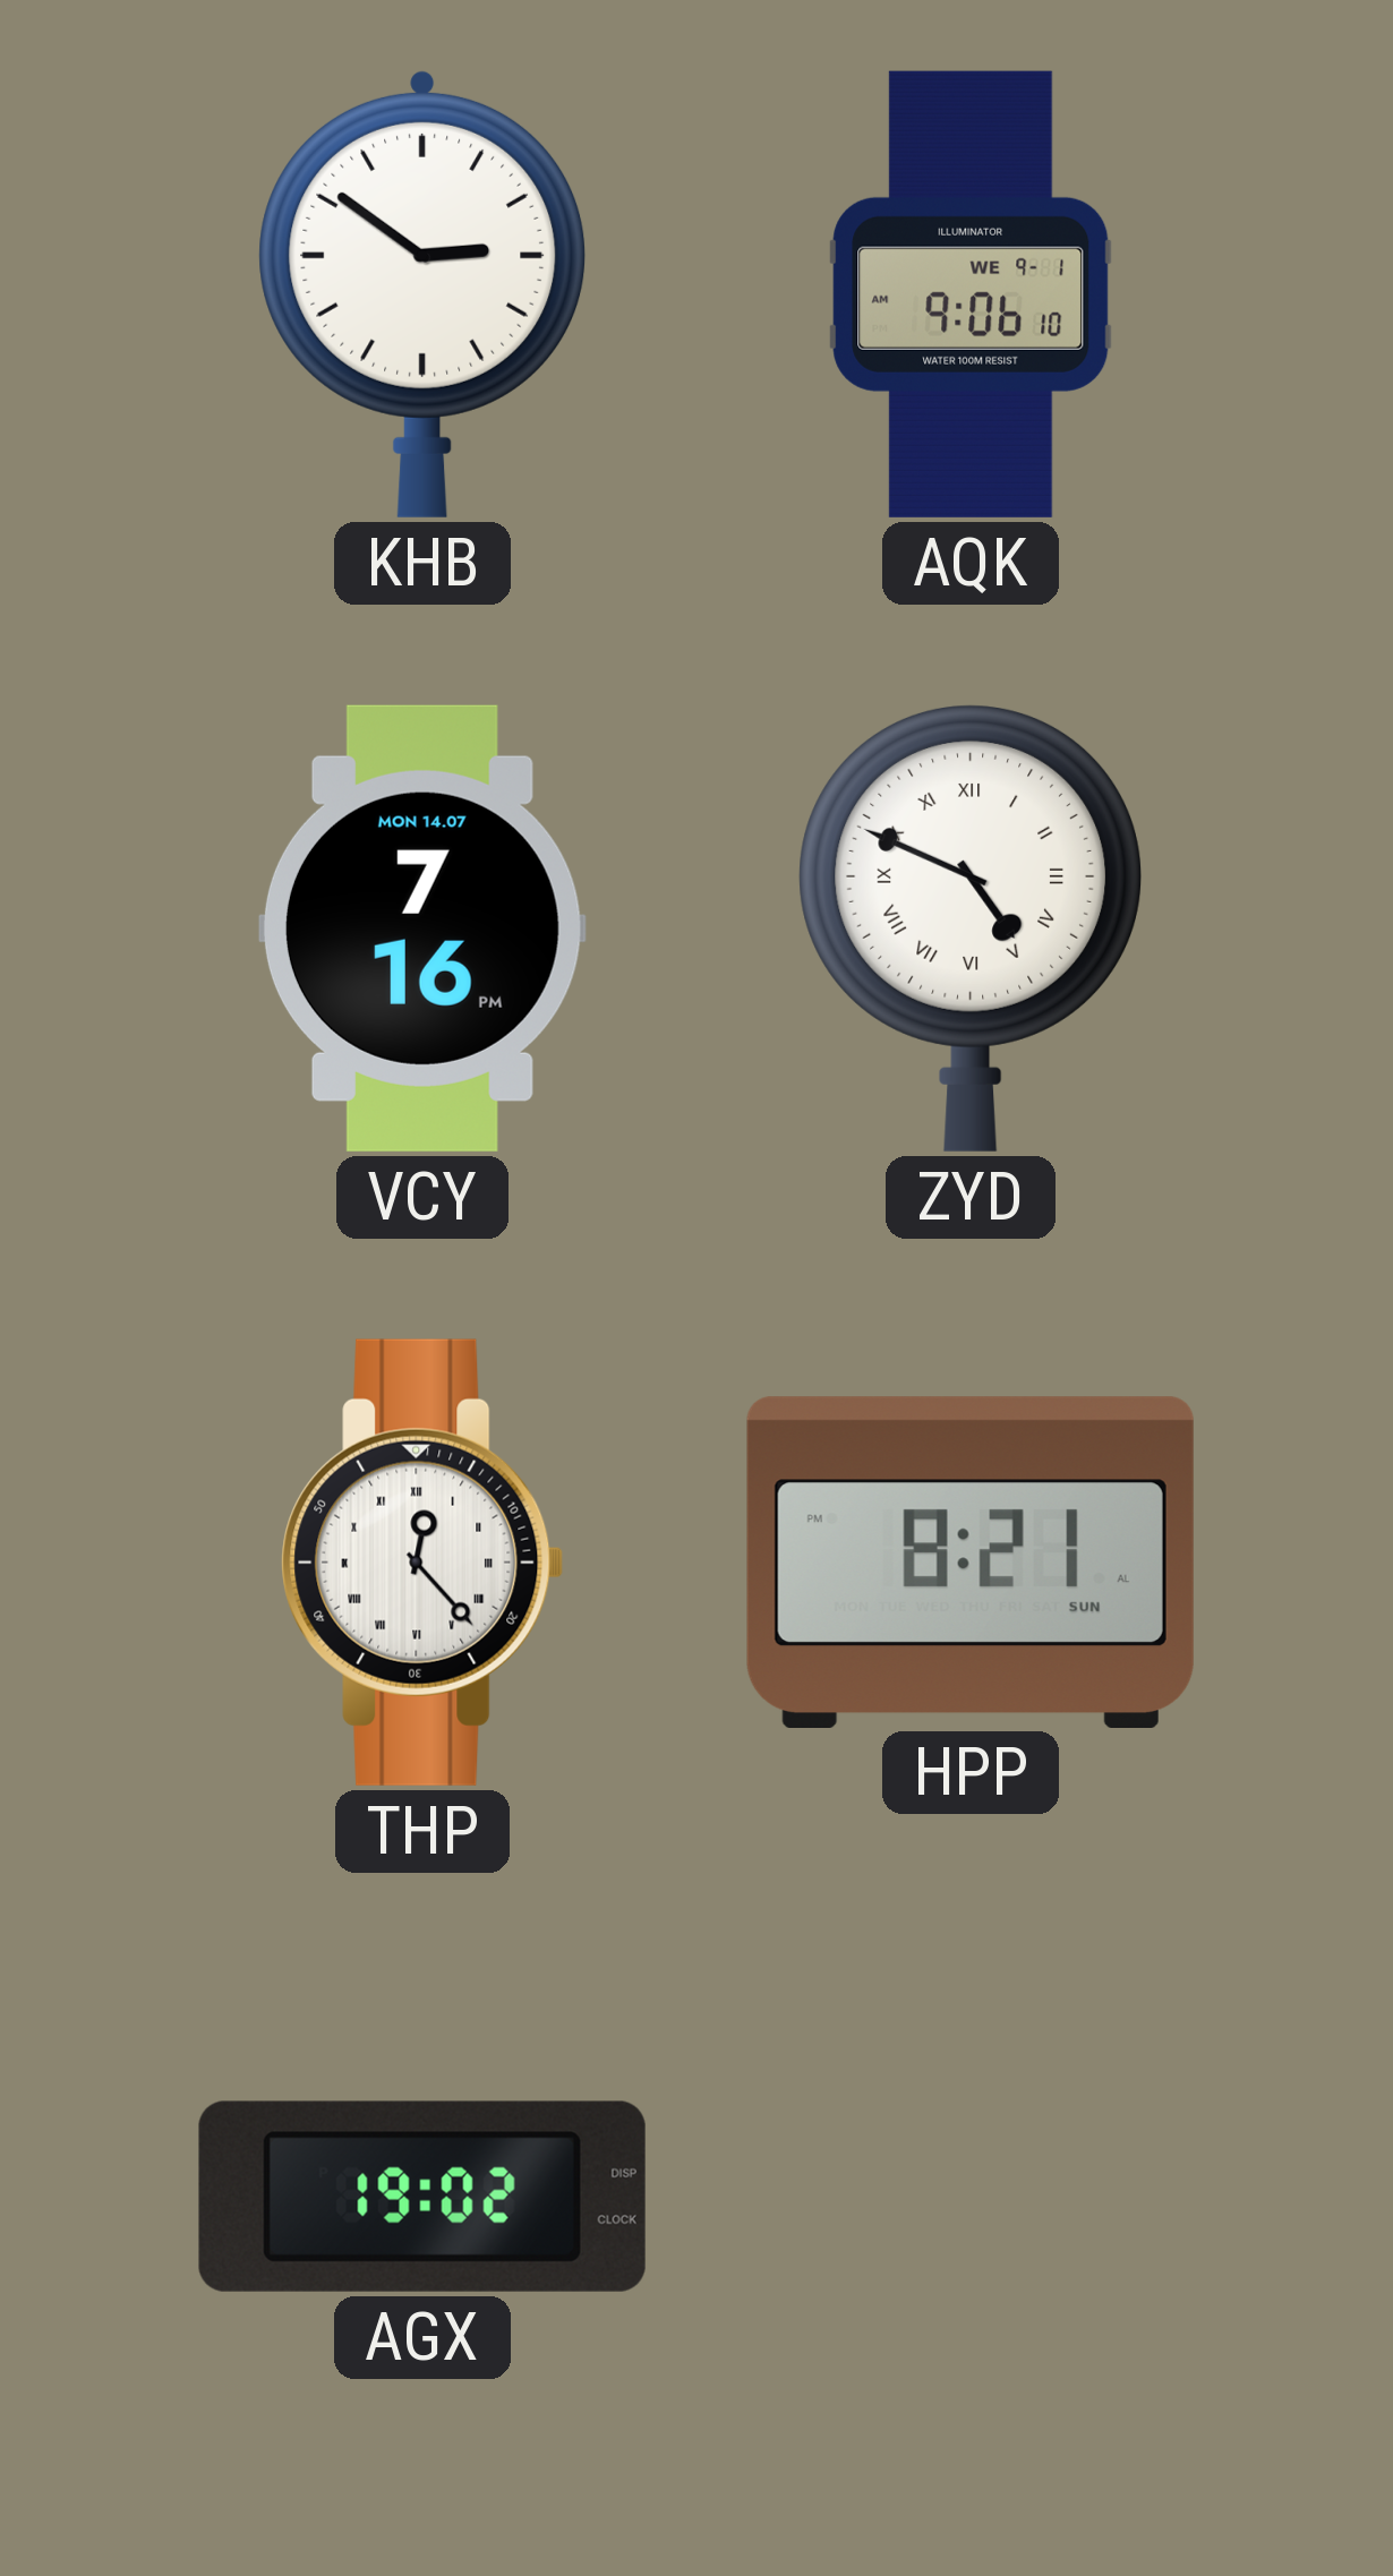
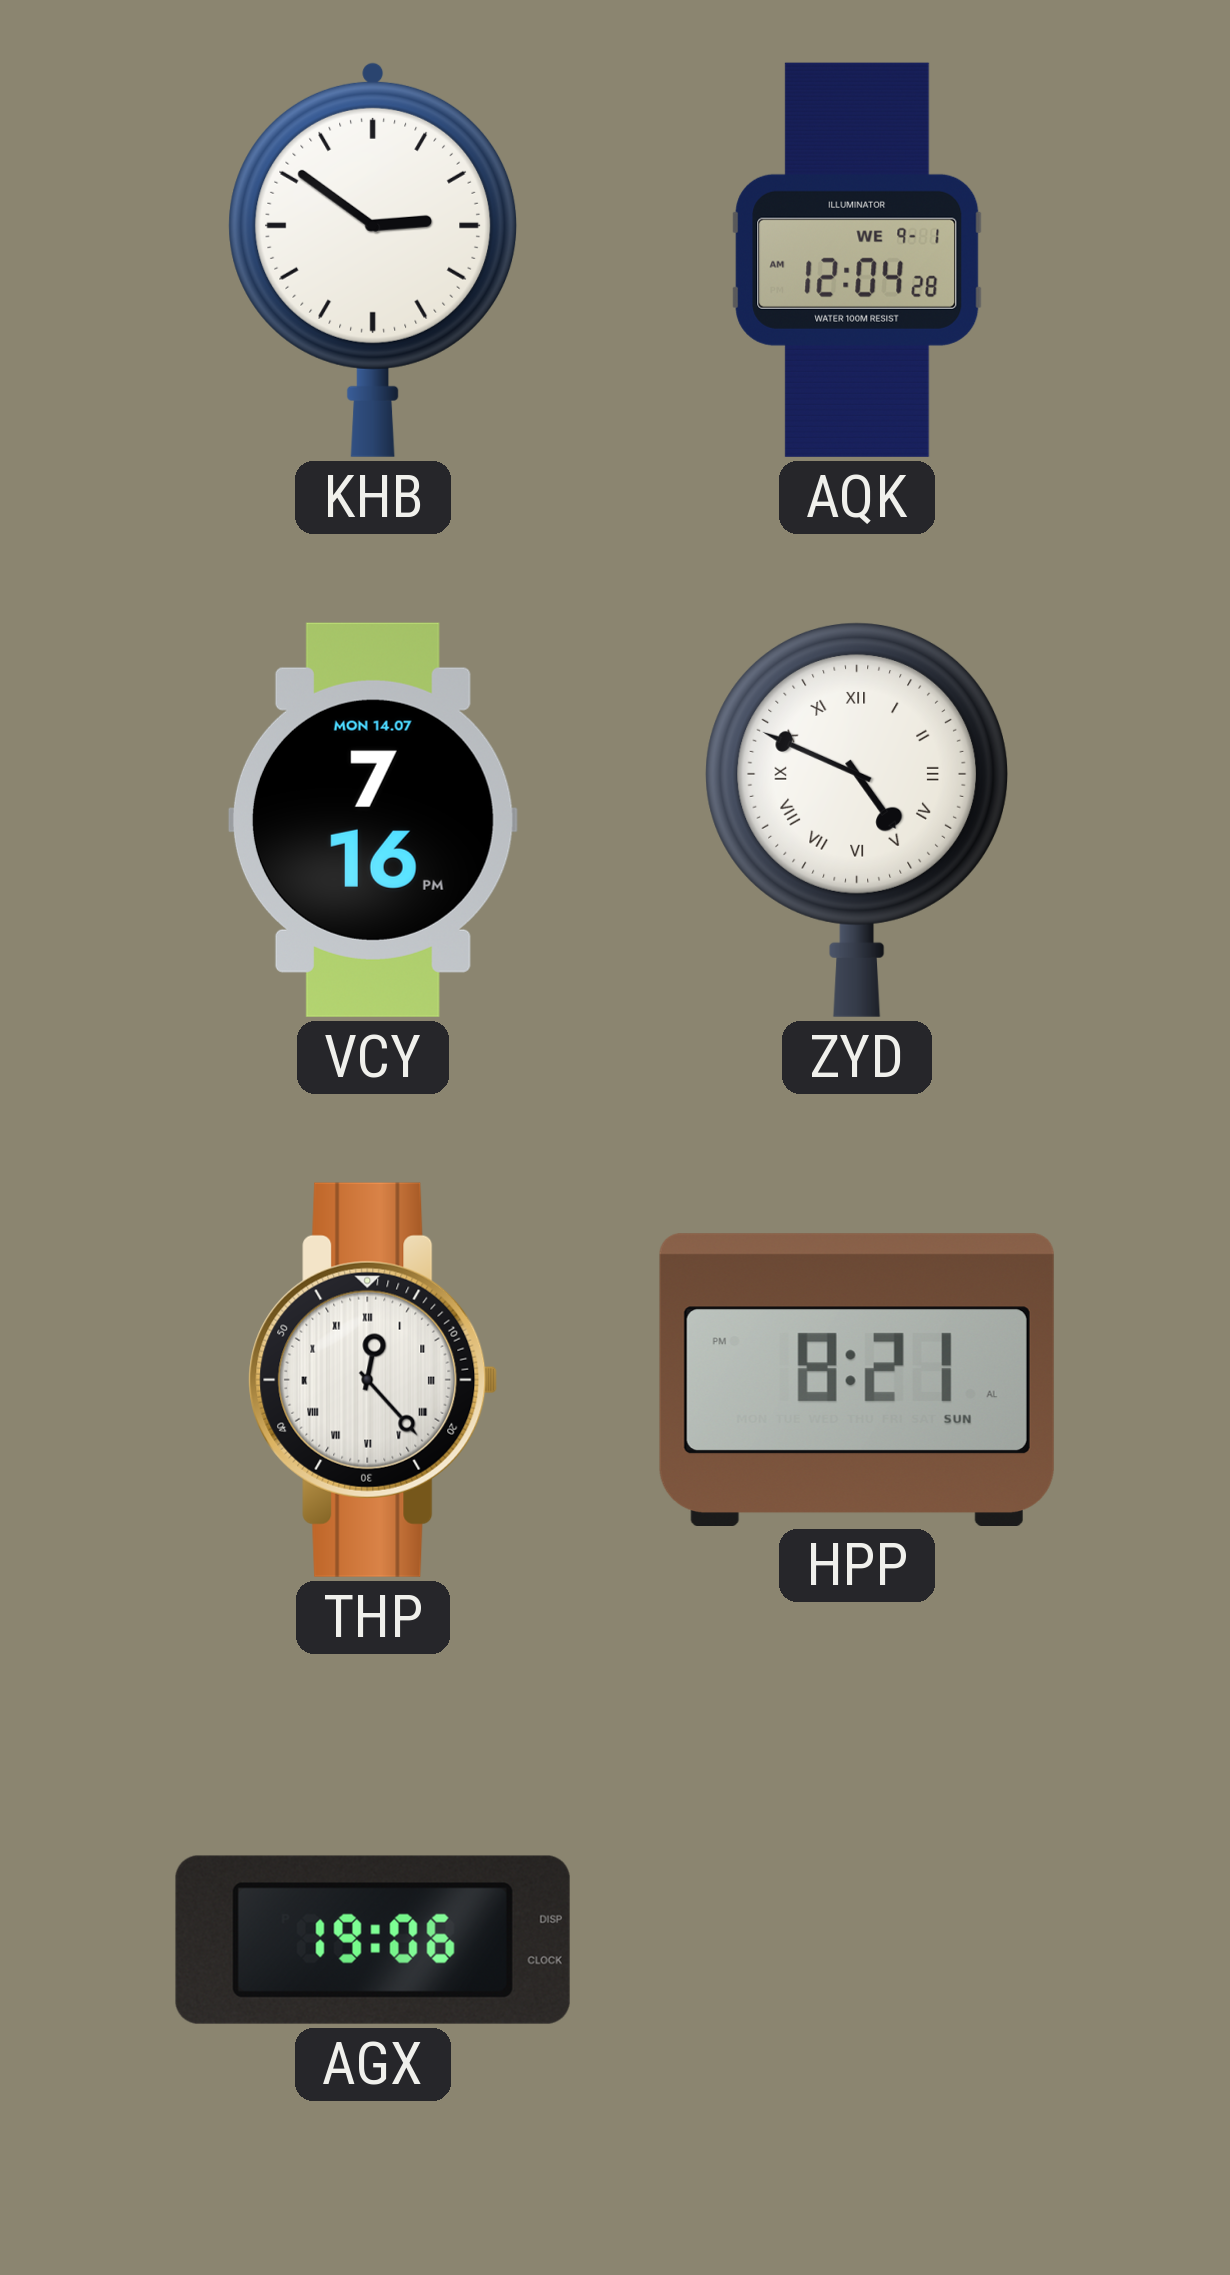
AQK: 9:06 -> 12:04 (857, 260)
AGX: 19:02 -> 19:06 (373, 1940)
